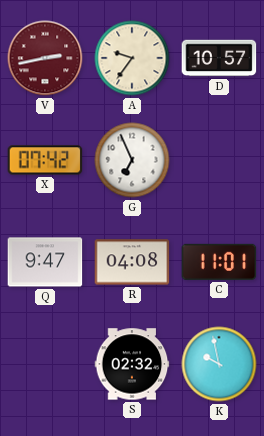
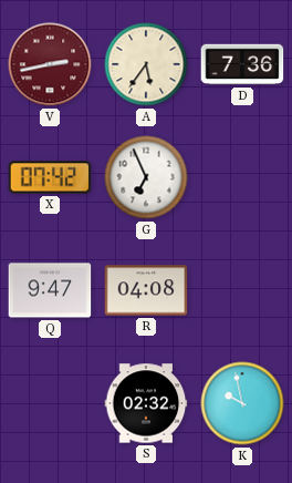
A: 9:36 -> 5:36 (146, 64)
D: 10:57 -> 7:36 (242, 64)
C: 11:01 -> none (219, 262)
